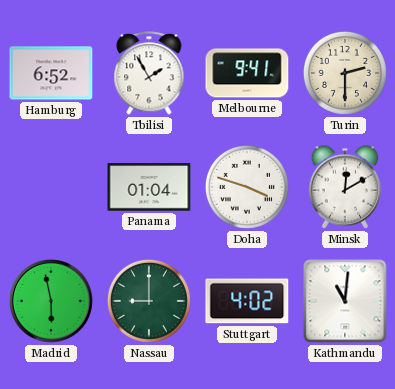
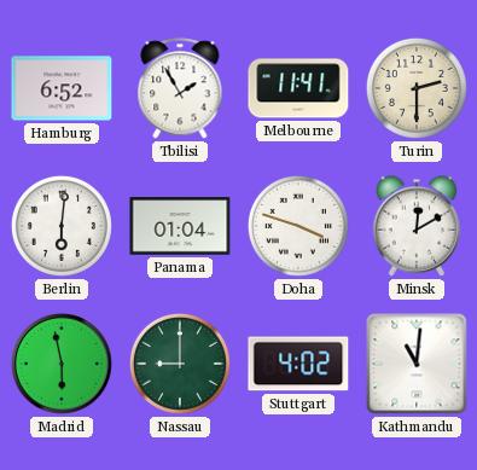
Melbourne: 9:41 -> 11:41 (298, 88)
Berlin: none -> 6:01 (62, 226)
